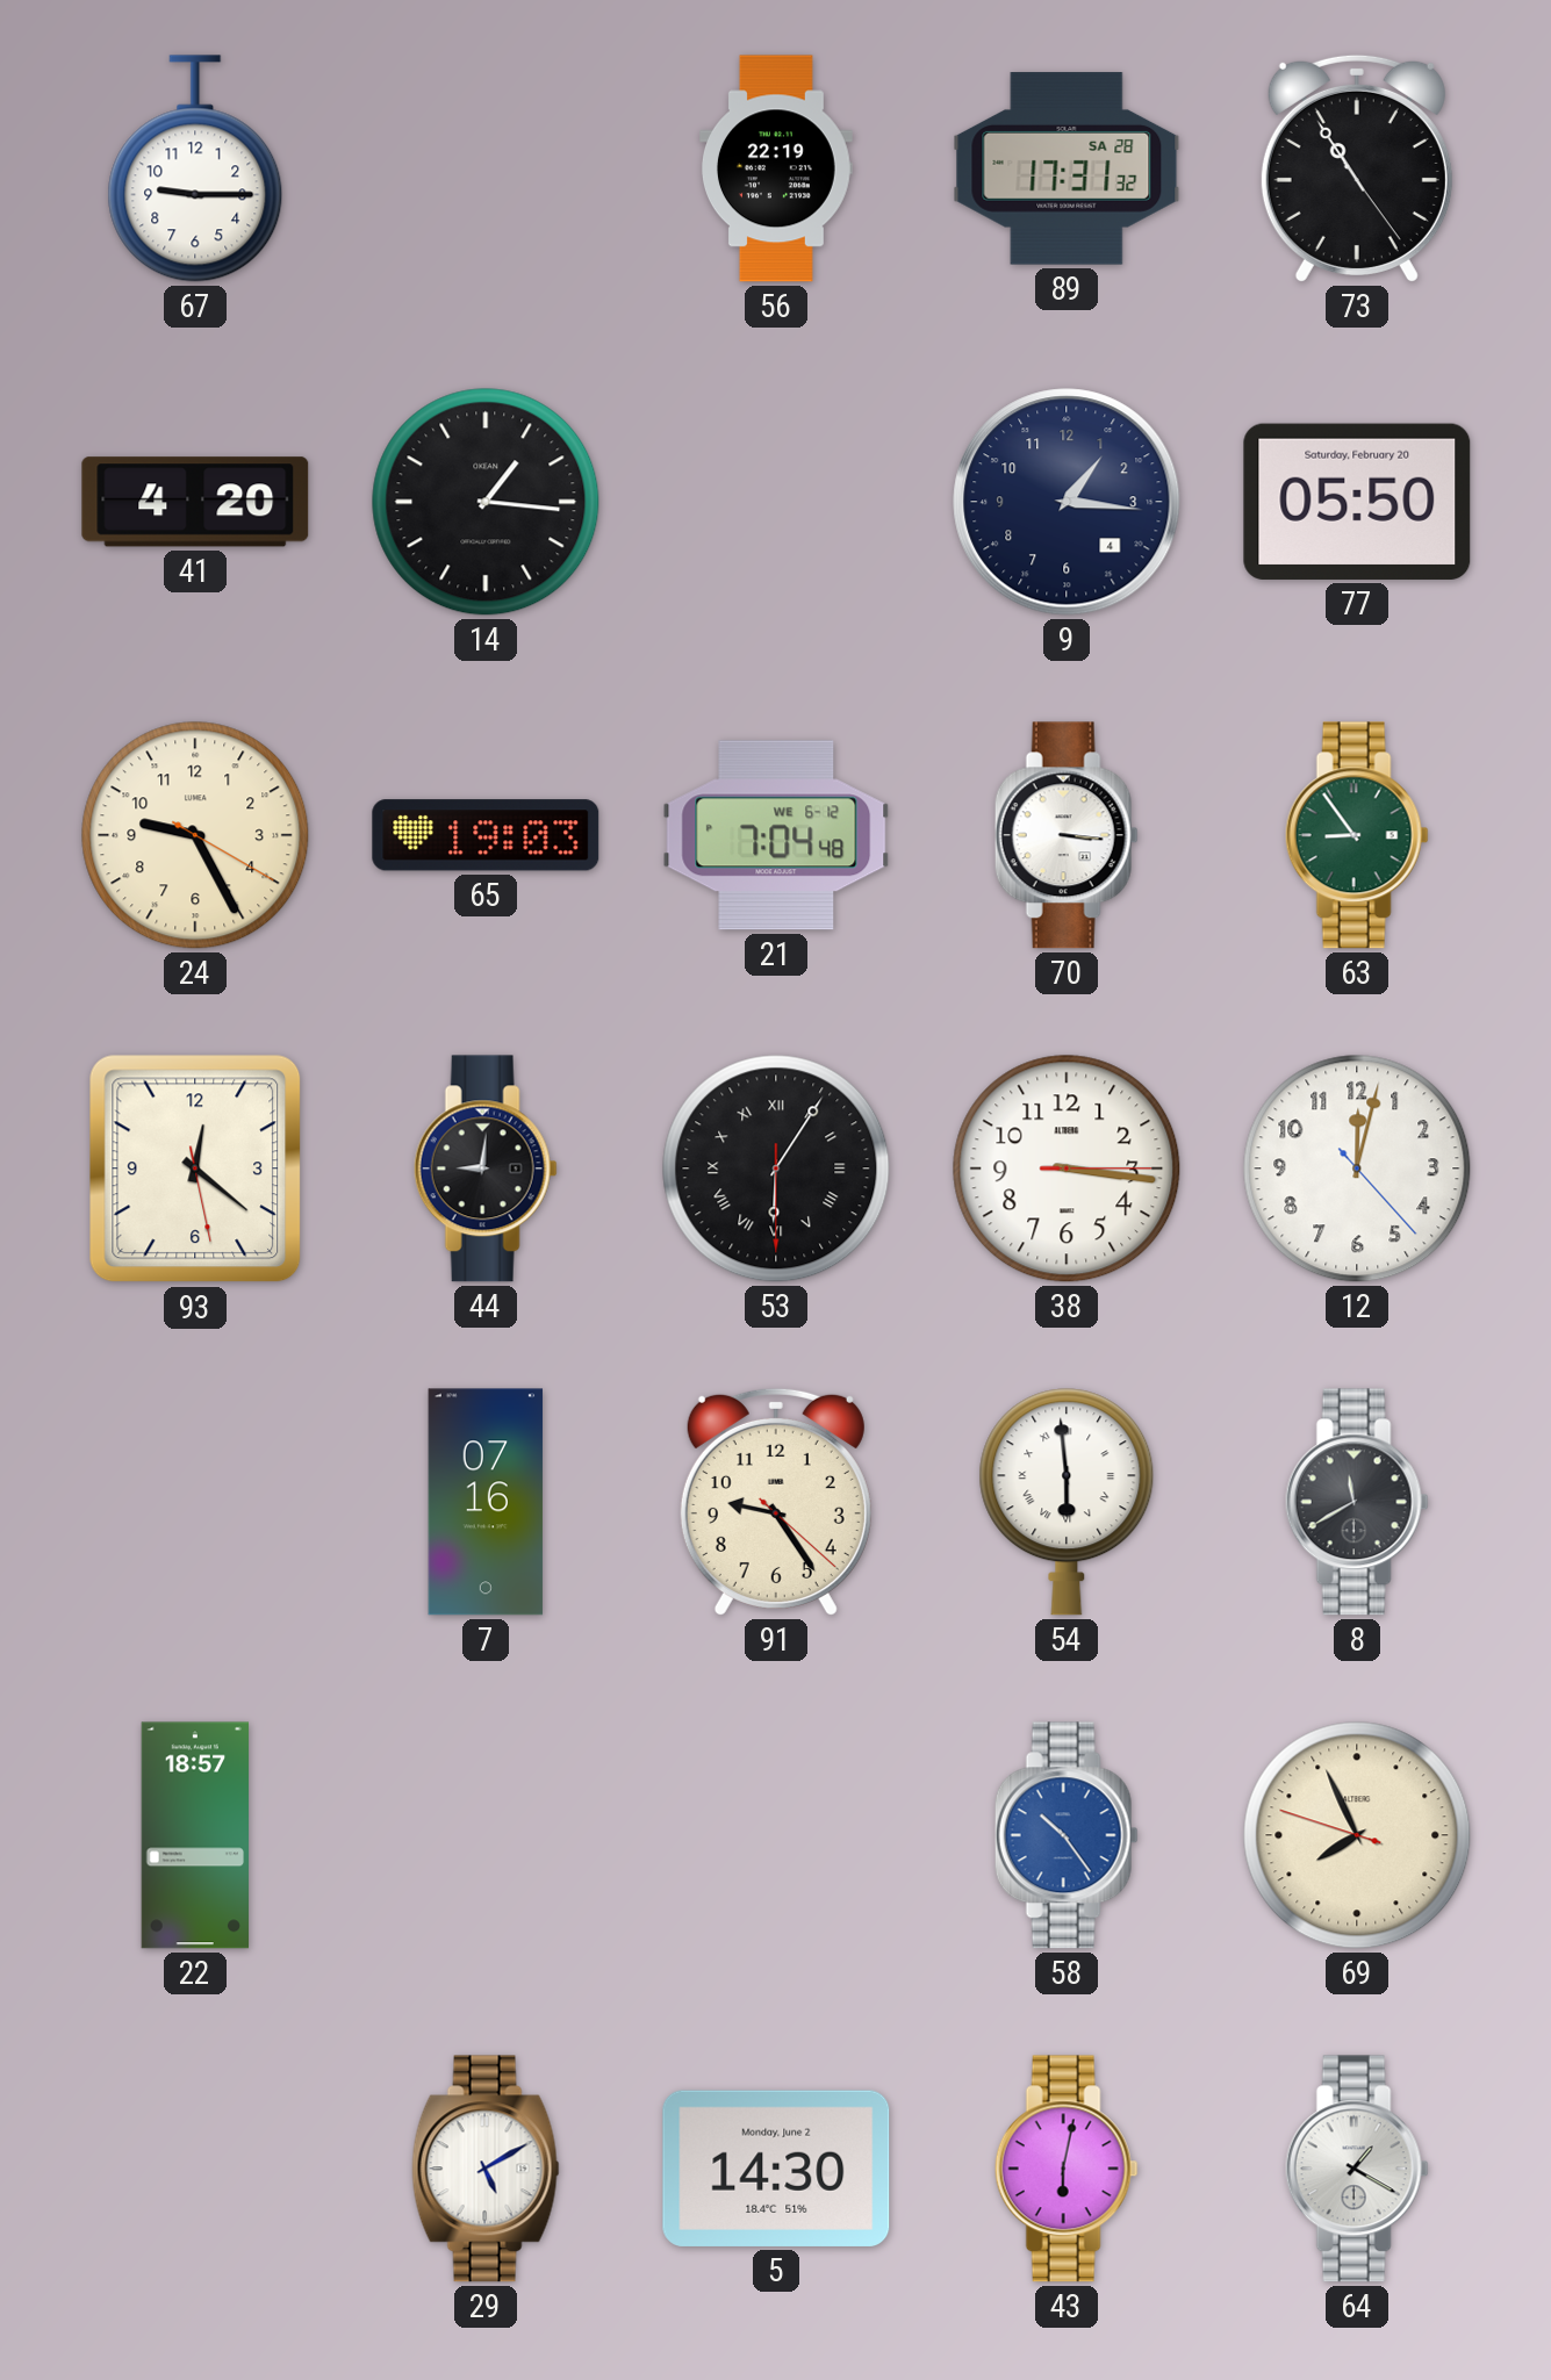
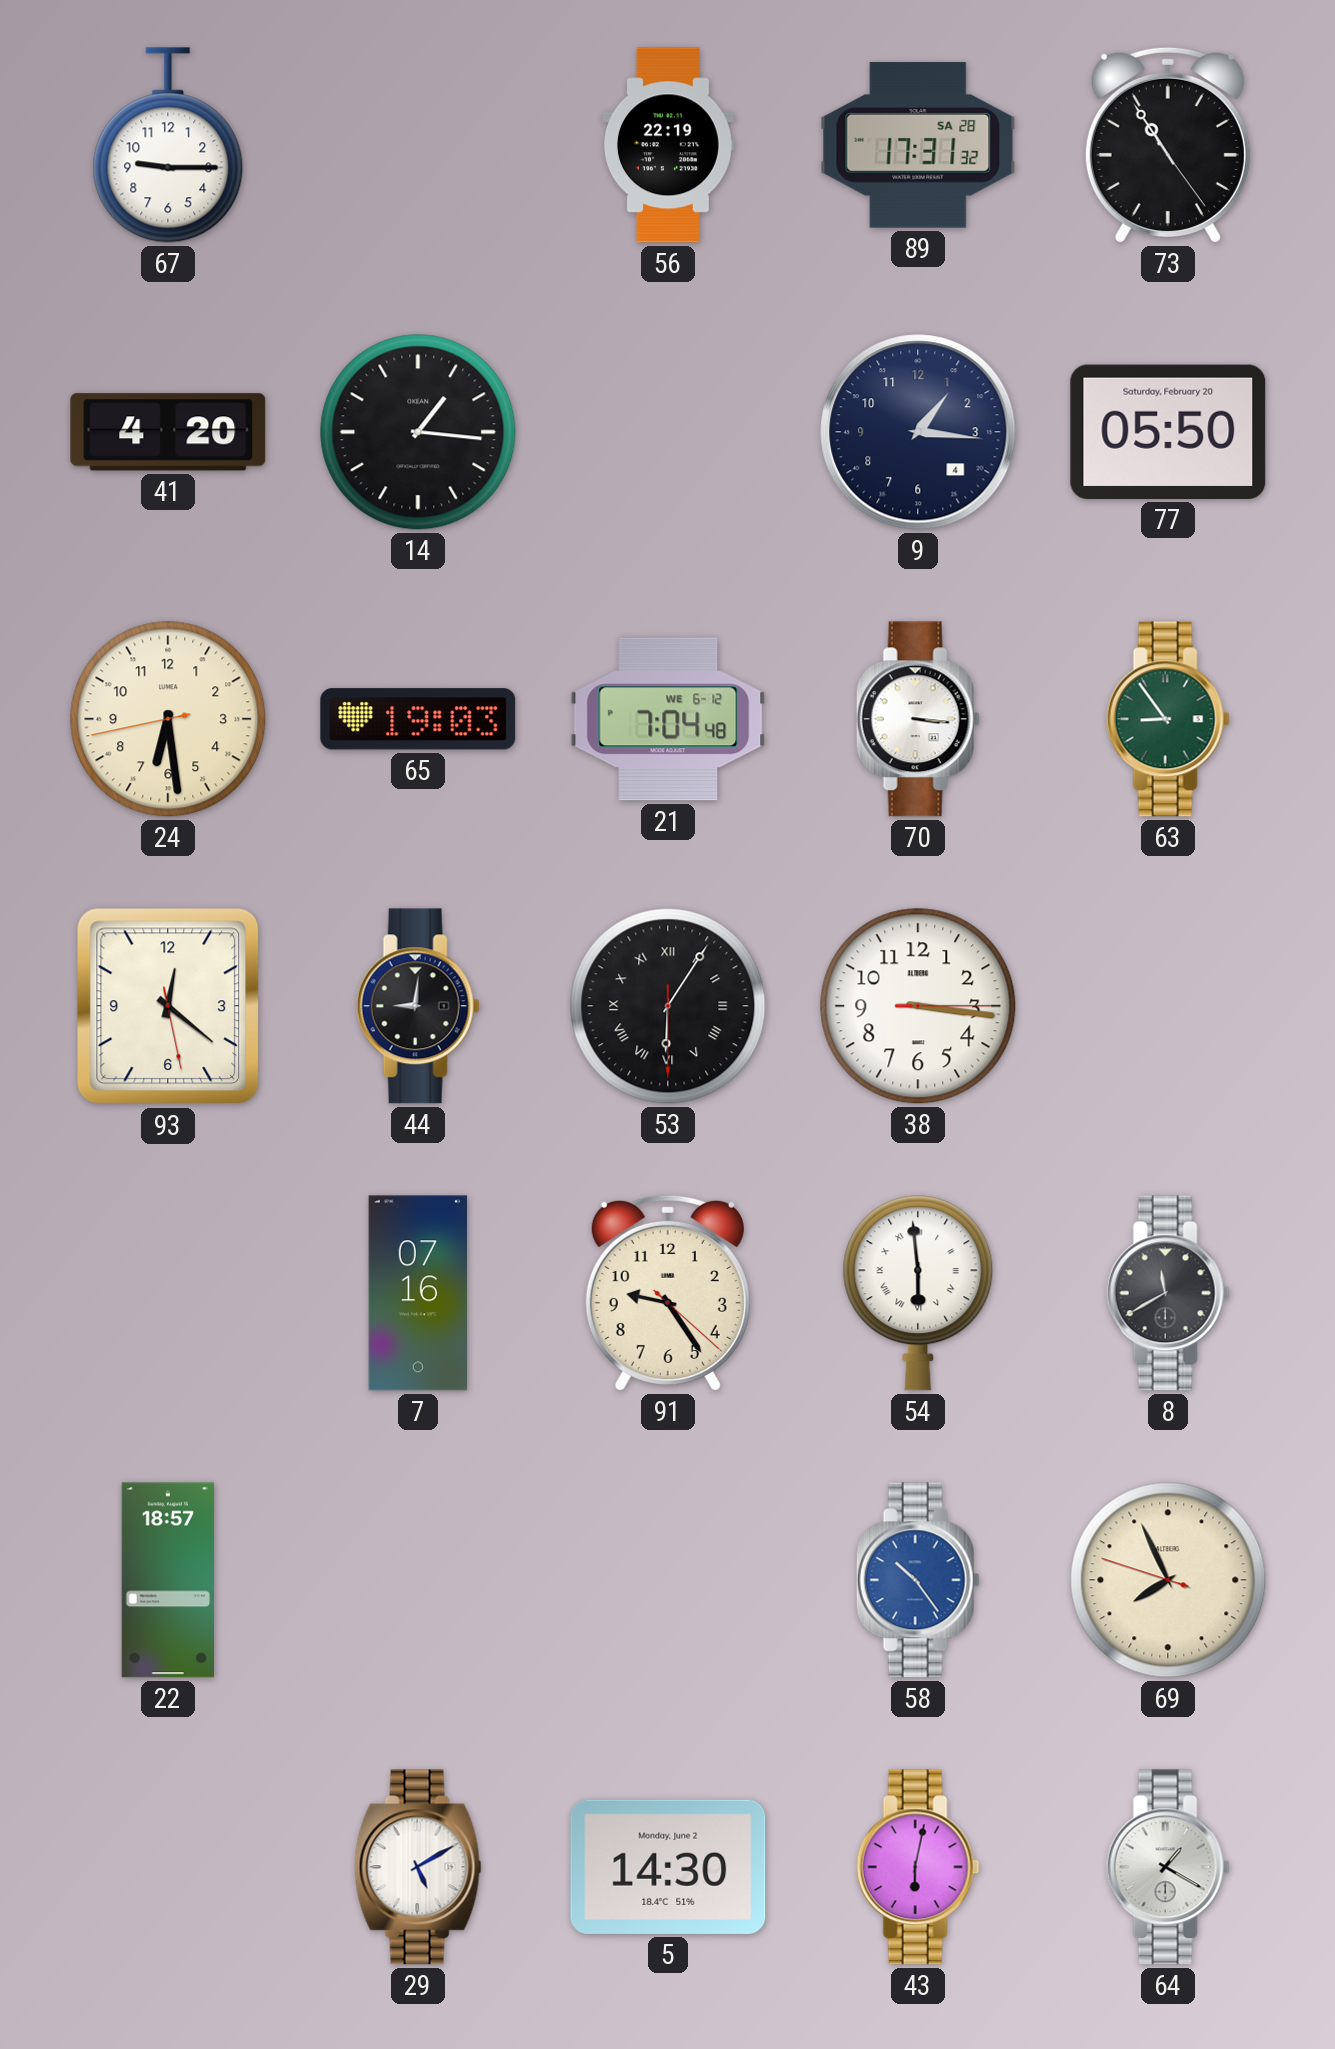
24: 9:25 -> 6:28 (168, 719)
12: 12:02 -> none (1357, 1169)
